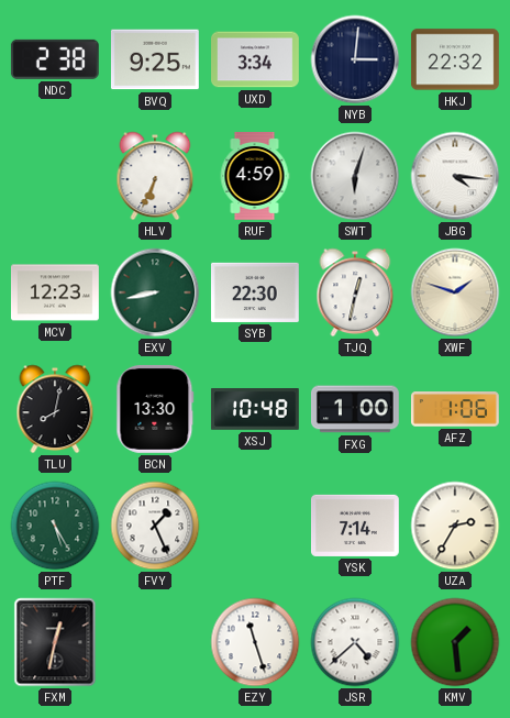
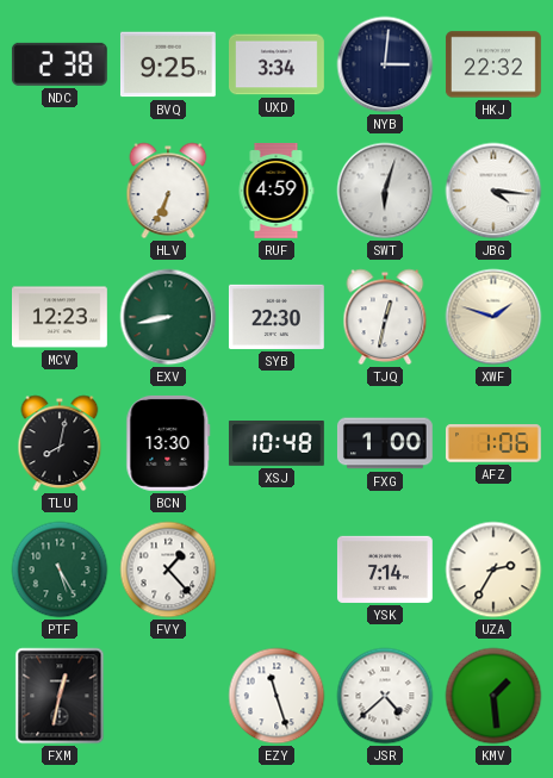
FVY: 1:26 -> 1:23 (168, 570)
